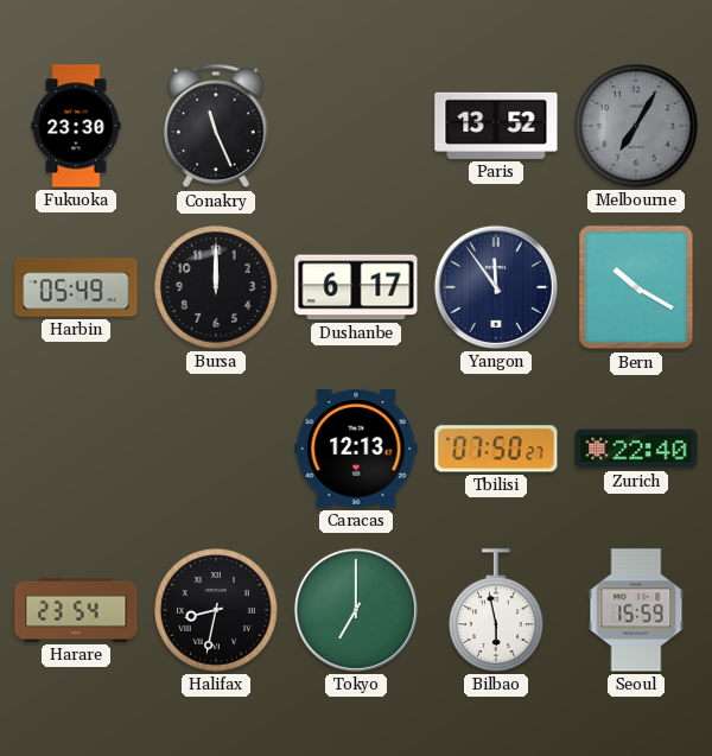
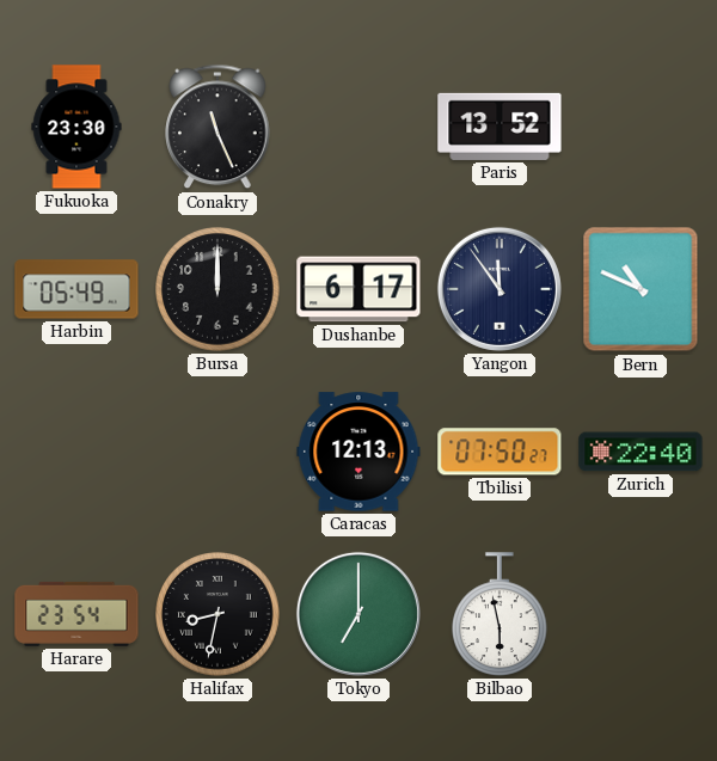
Melbourne: 7:05 -> none (636, 126)
Bern: 10:20 -> 10:49 (641, 289)
Seoul: 15:59 -> none (636, 610)
